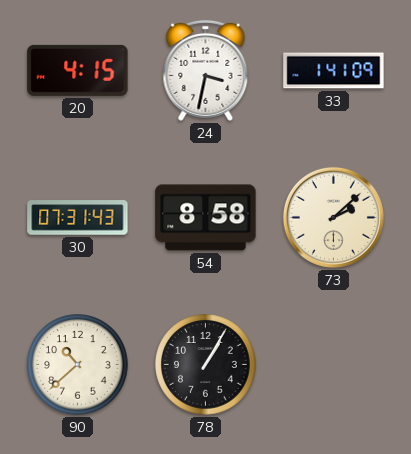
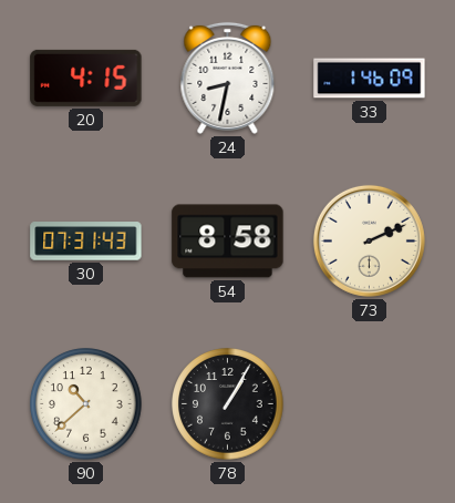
24: 3:32 -> 8:32 (228, 78)
33: 1:41 -> 1:46 (370, 79)
73: 2:08 -> 2:11 (369, 240)
